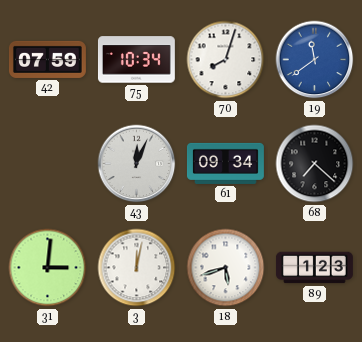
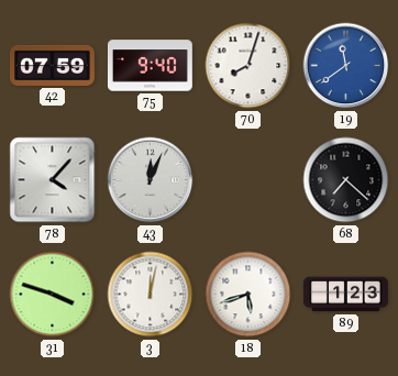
75: 10:34 -> 9:40 (150, 66)
78: none -> 4:07 (53, 180)
61: 09:34 -> none (225, 163)
31: 3:01 -> 3:48 (53, 295)
